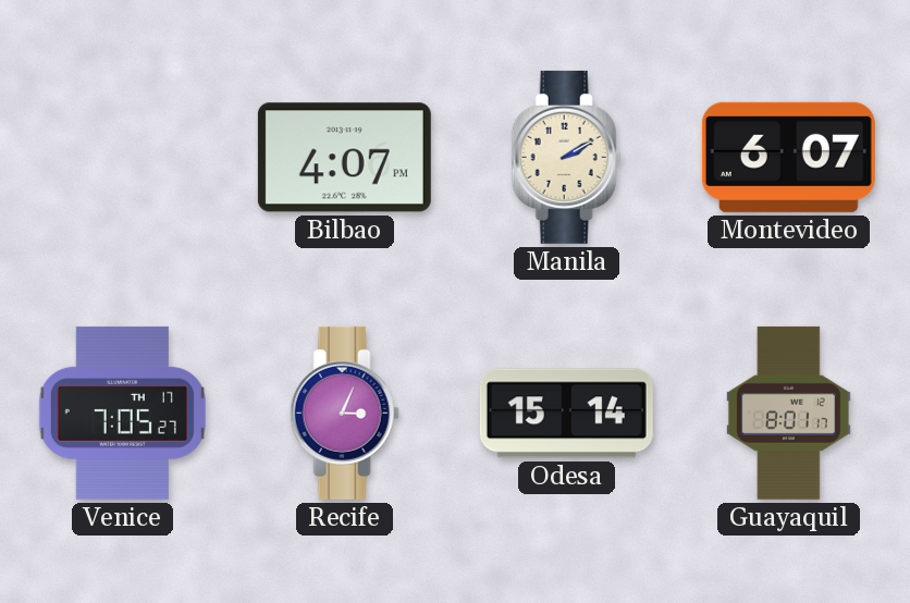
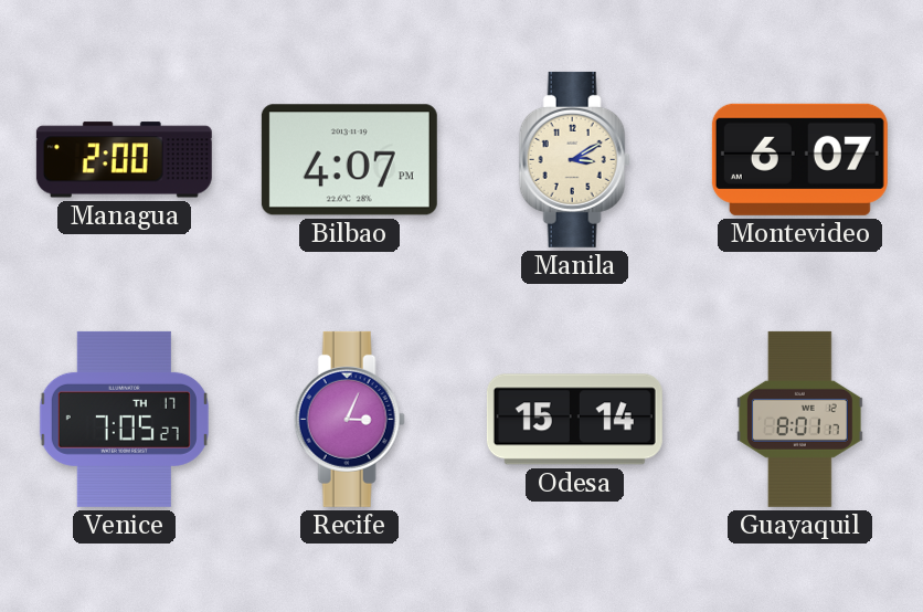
Managua: none -> 2:00 (124, 160)
Manila: 2:10 -> 3:10 (574, 159)
